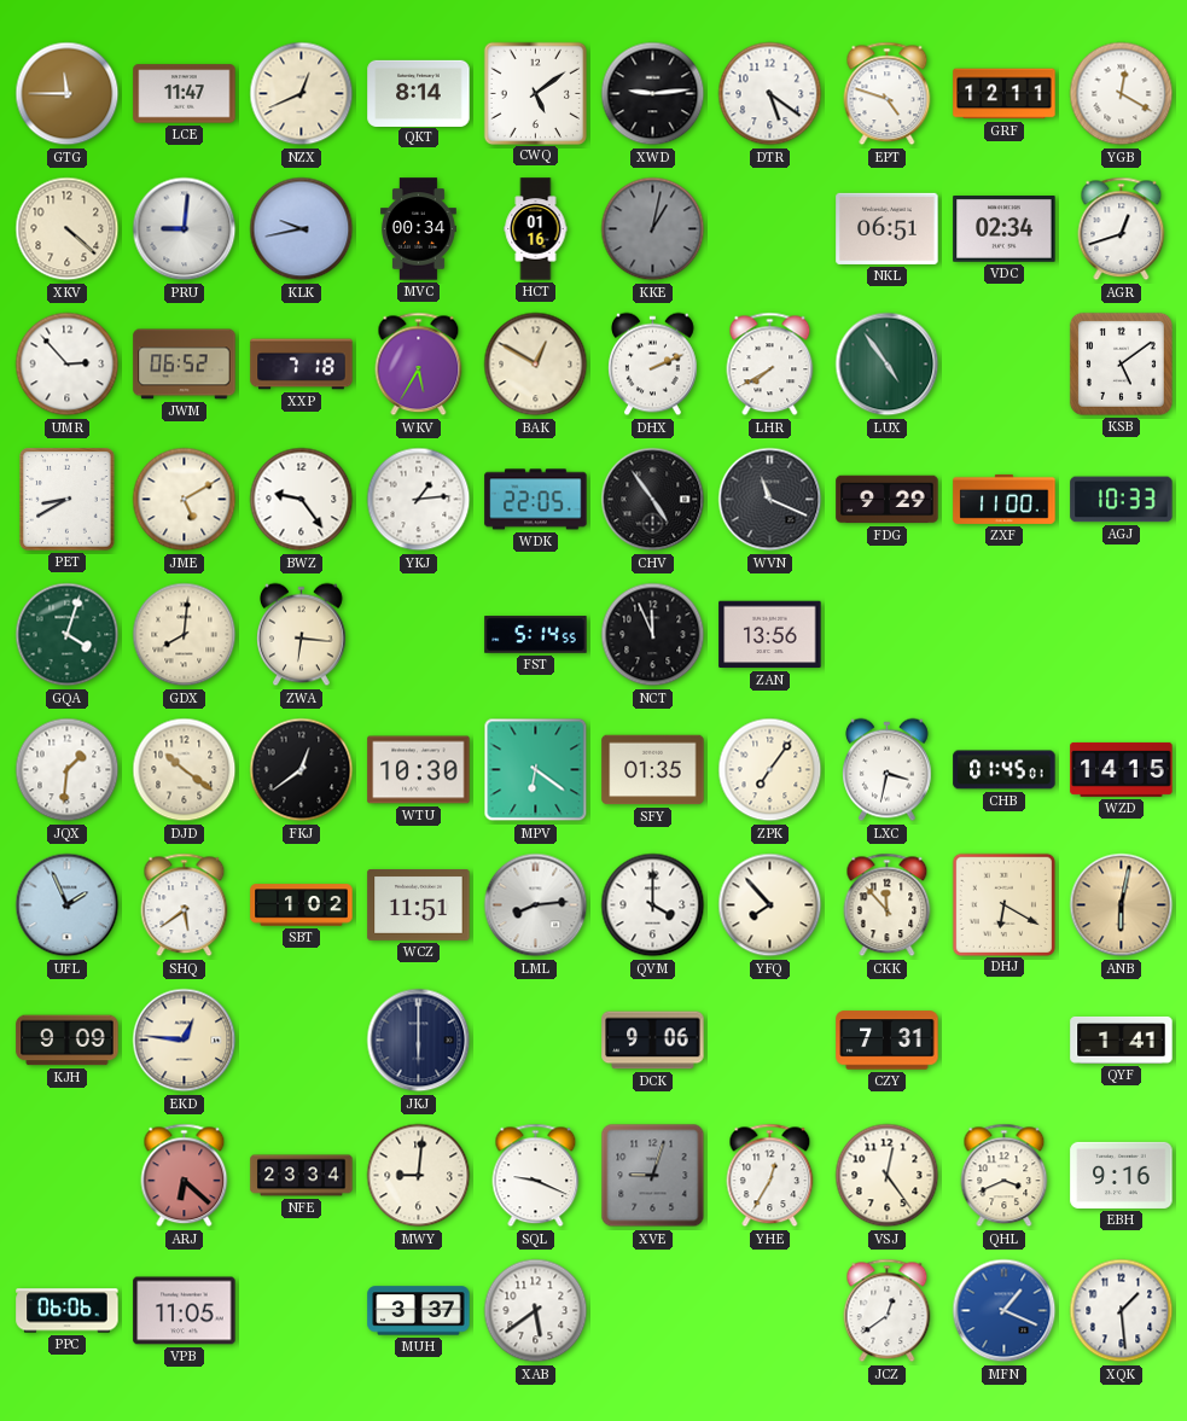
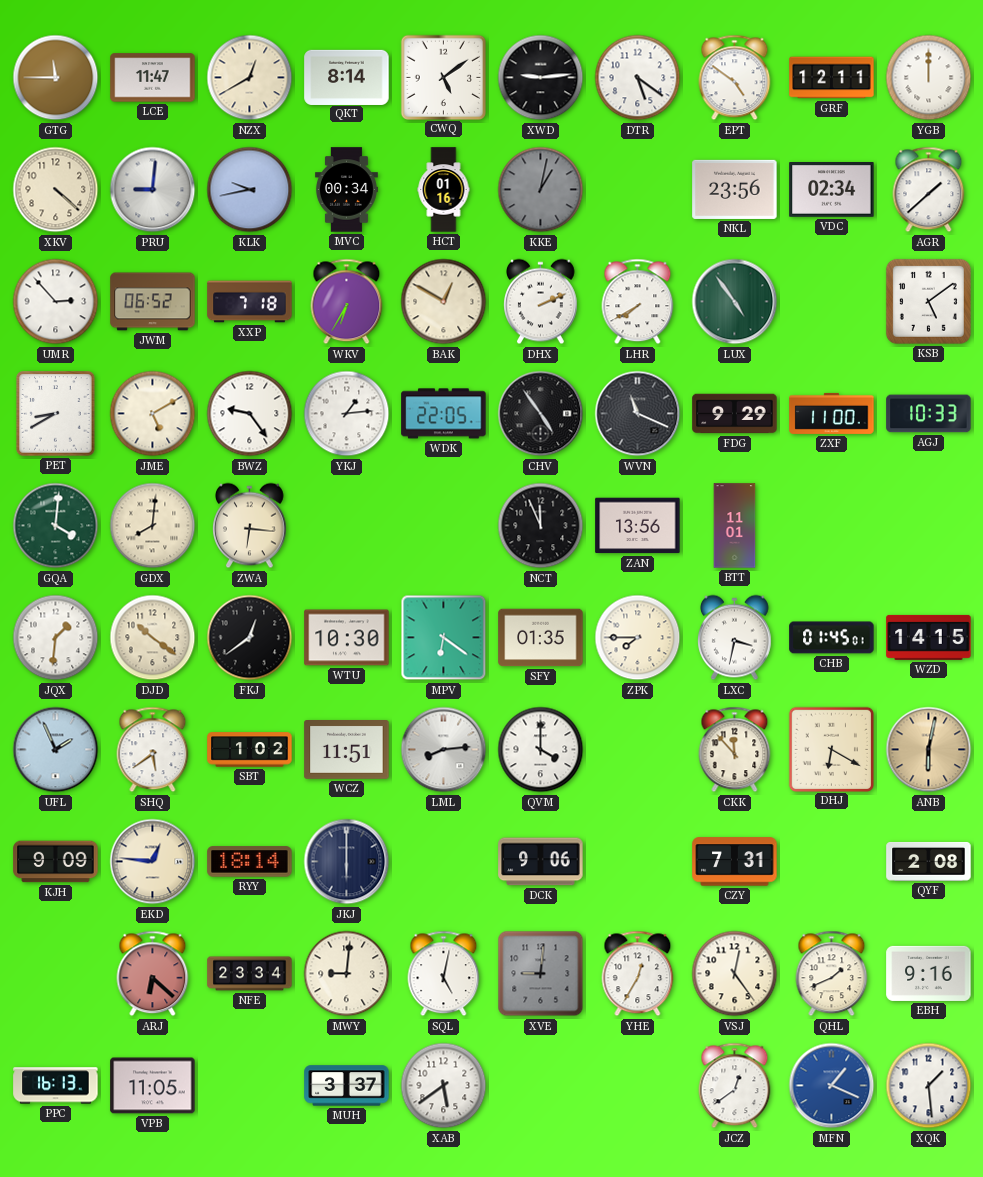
NZX: 12:41 -> 12:40 (250, 78)
EPT: 4:48 -> 4:51 (735, 78)
YGB: 12:20 -> 12:00 (929, 78)
NKL: 06:51 -> 23:56 (735, 189)
AGR: 12:42 -> 1:38 (929, 190)
WKV: 5:35 -> 6:35 (347, 302)
GQA: 4:03 -> 4:01 (56, 526)
FST: 5:14 -> none (536, 635)
BTT: none -> 11:01 (735, 526)
ZPK: 7:06 -> 7:45 (638, 638)
YFQ: 7:53 -> none (770, 905)
RYY: none -> 18:14 (250, 862)
QYF: 1:41 -> 2:08 (929, 861)
SQL: 9:19 -> 5:02 (444, 974)
XVE: 9:03 -> 9:01 (541, 974)
QHL: 3:41 -> 1:41 (832, 974)
PPC: 06:06 -> 16:13 (56, 1086)
